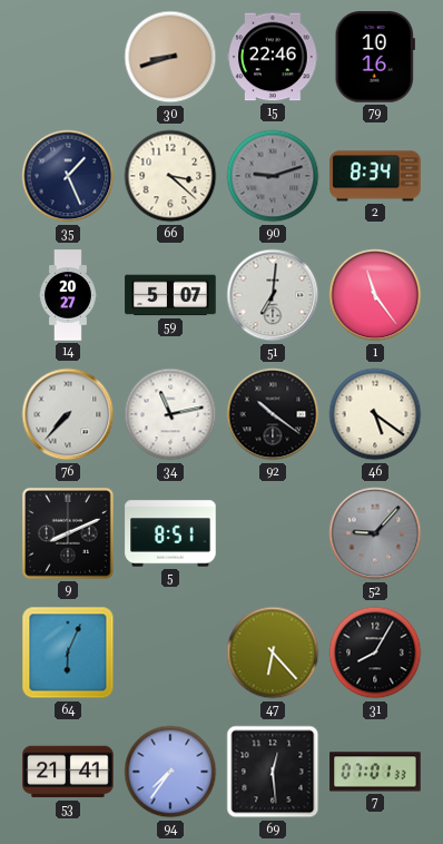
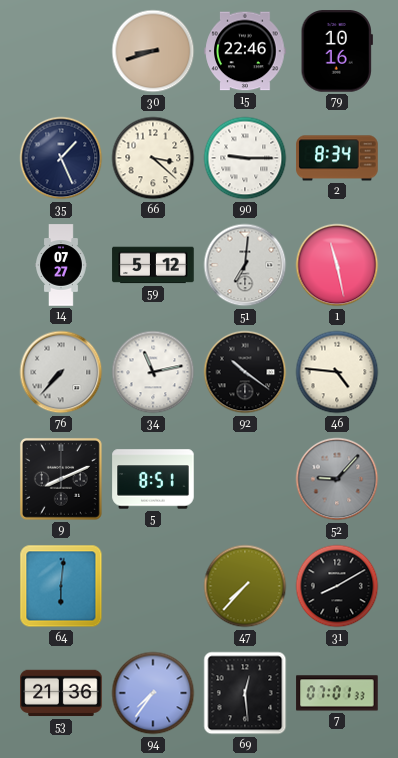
90: 9:12 -> 9:15 (245, 158)
90 dial: grey -> white (245, 158)
14: 20:27 -> 07:27 (61, 265)
59: 5:07 -> 5:12 (153, 265)
1: 11:24 -> 11:28 (337, 265)
46: 5:21 -> 4:46 (337, 372)
64: 6:04 -> 6:01 (61, 586)
47: 6:23 -> 7:37 (245, 586)
31: 8:05 -> 8:10 (337, 586)
53: 21:41 -> 21:36 (61, 693)
